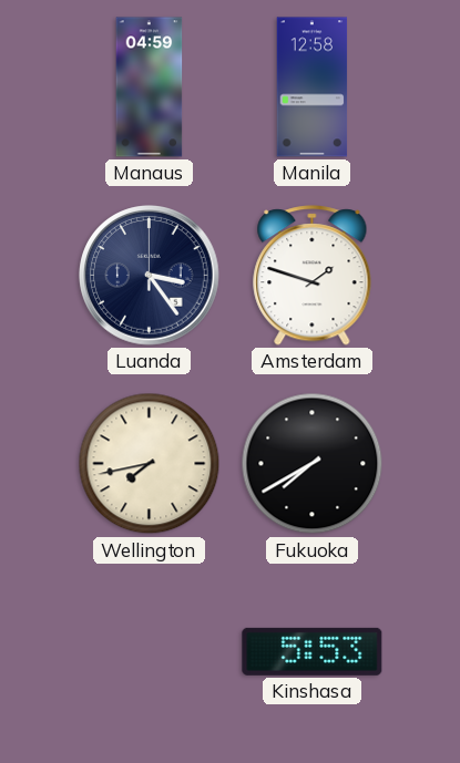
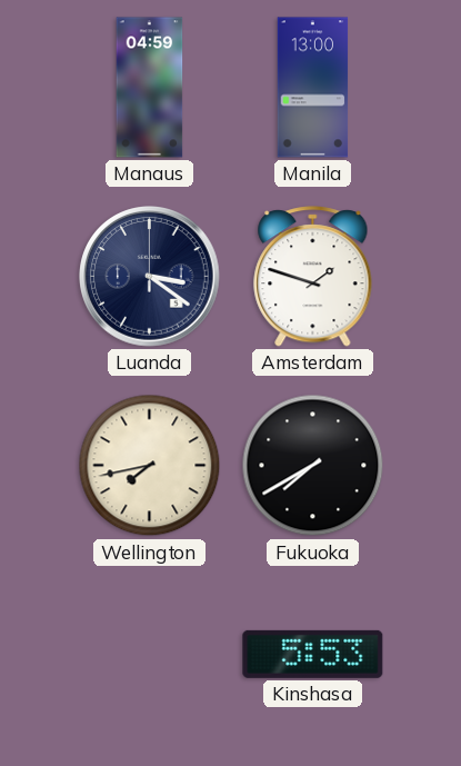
Manila: 12:58 -> 13:00 (313, 88)
Luanda: 3:24 -> 3:21 (150, 277)
